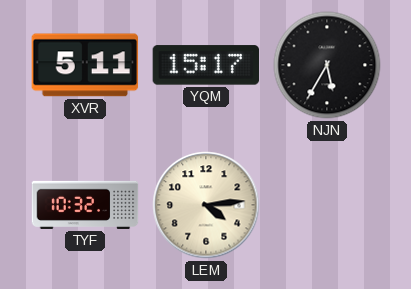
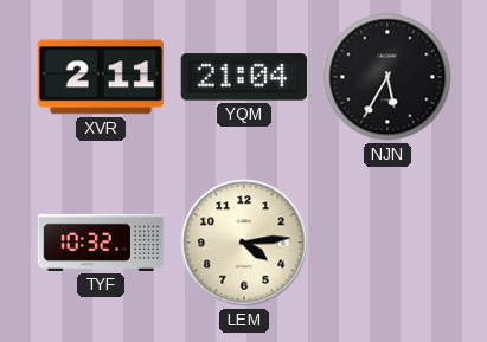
XVR: 5:11 -> 2:11 (101, 77)
YQM: 15:17 -> 21:04 (244, 77)
